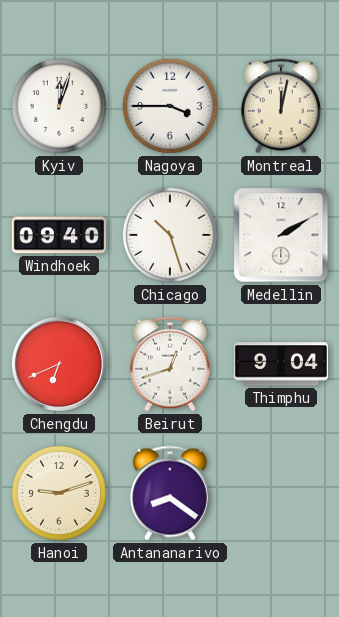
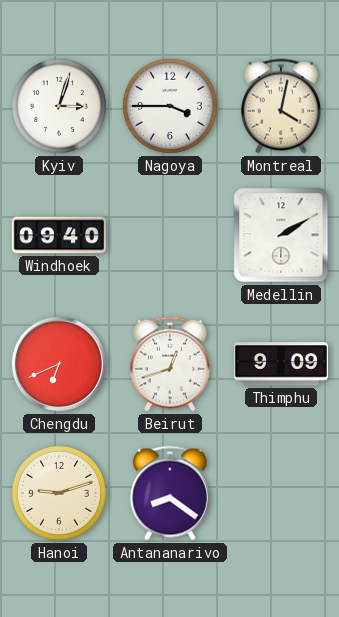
Kyiv: 12:03 -> 3:03 (59, 106)
Montreal: 12:02 -> 4:02 (281, 106)
Chicago: 10:27 -> none (170, 235)
Thimphu: 9:04 -> 9:09 (281, 364)
